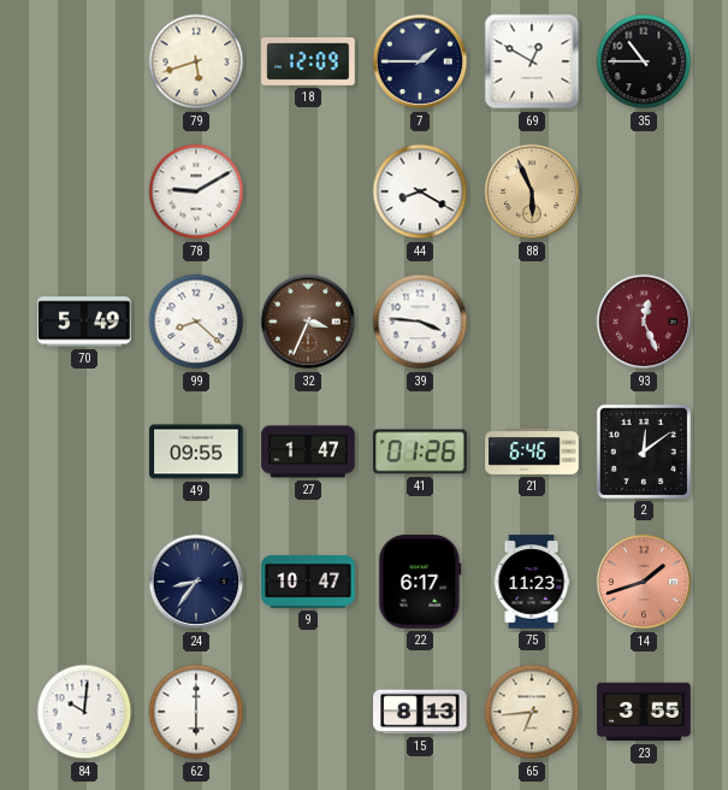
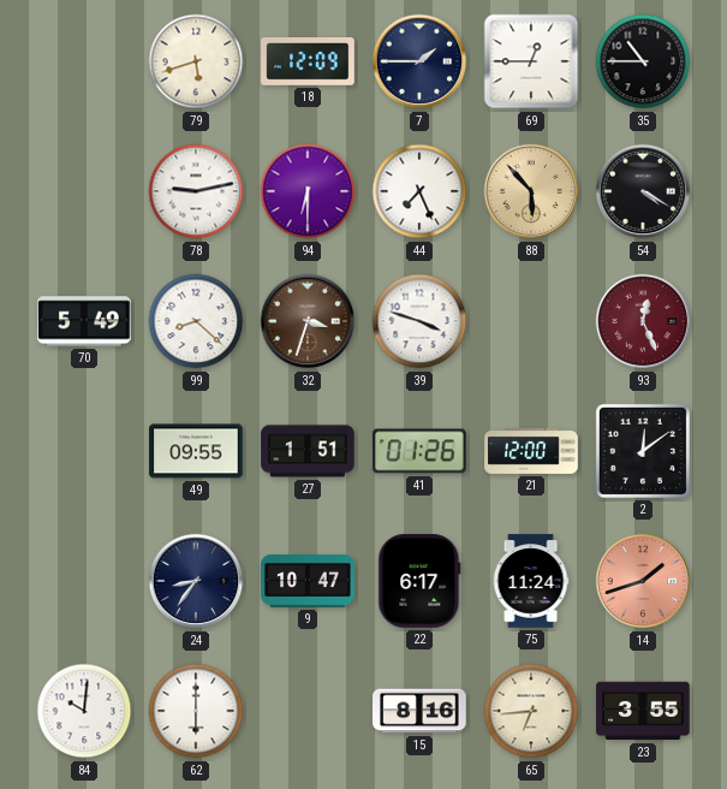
69: 12:50 -> 12:45 (531, 61)
78: 9:10 -> 9:13 (196, 191)
94: none -> 6:30 (308, 191)
44: 8:20 -> 7:26 (419, 191)
88: 5:56 -> 5:53 (531, 191)
54: none -> 4:20 (643, 191)
32: 3:34 -> 3:33 (308, 321)
39: 3:46 -> 3:48 (419, 321)
27: 1:47 -> 1:51 (308, 451)
21: 6:46 -> 12:00 (531, 451)
75: 11:23 -> 11:24 (531, 581)
15: 8:13 -> 8:16 (419, 711)
